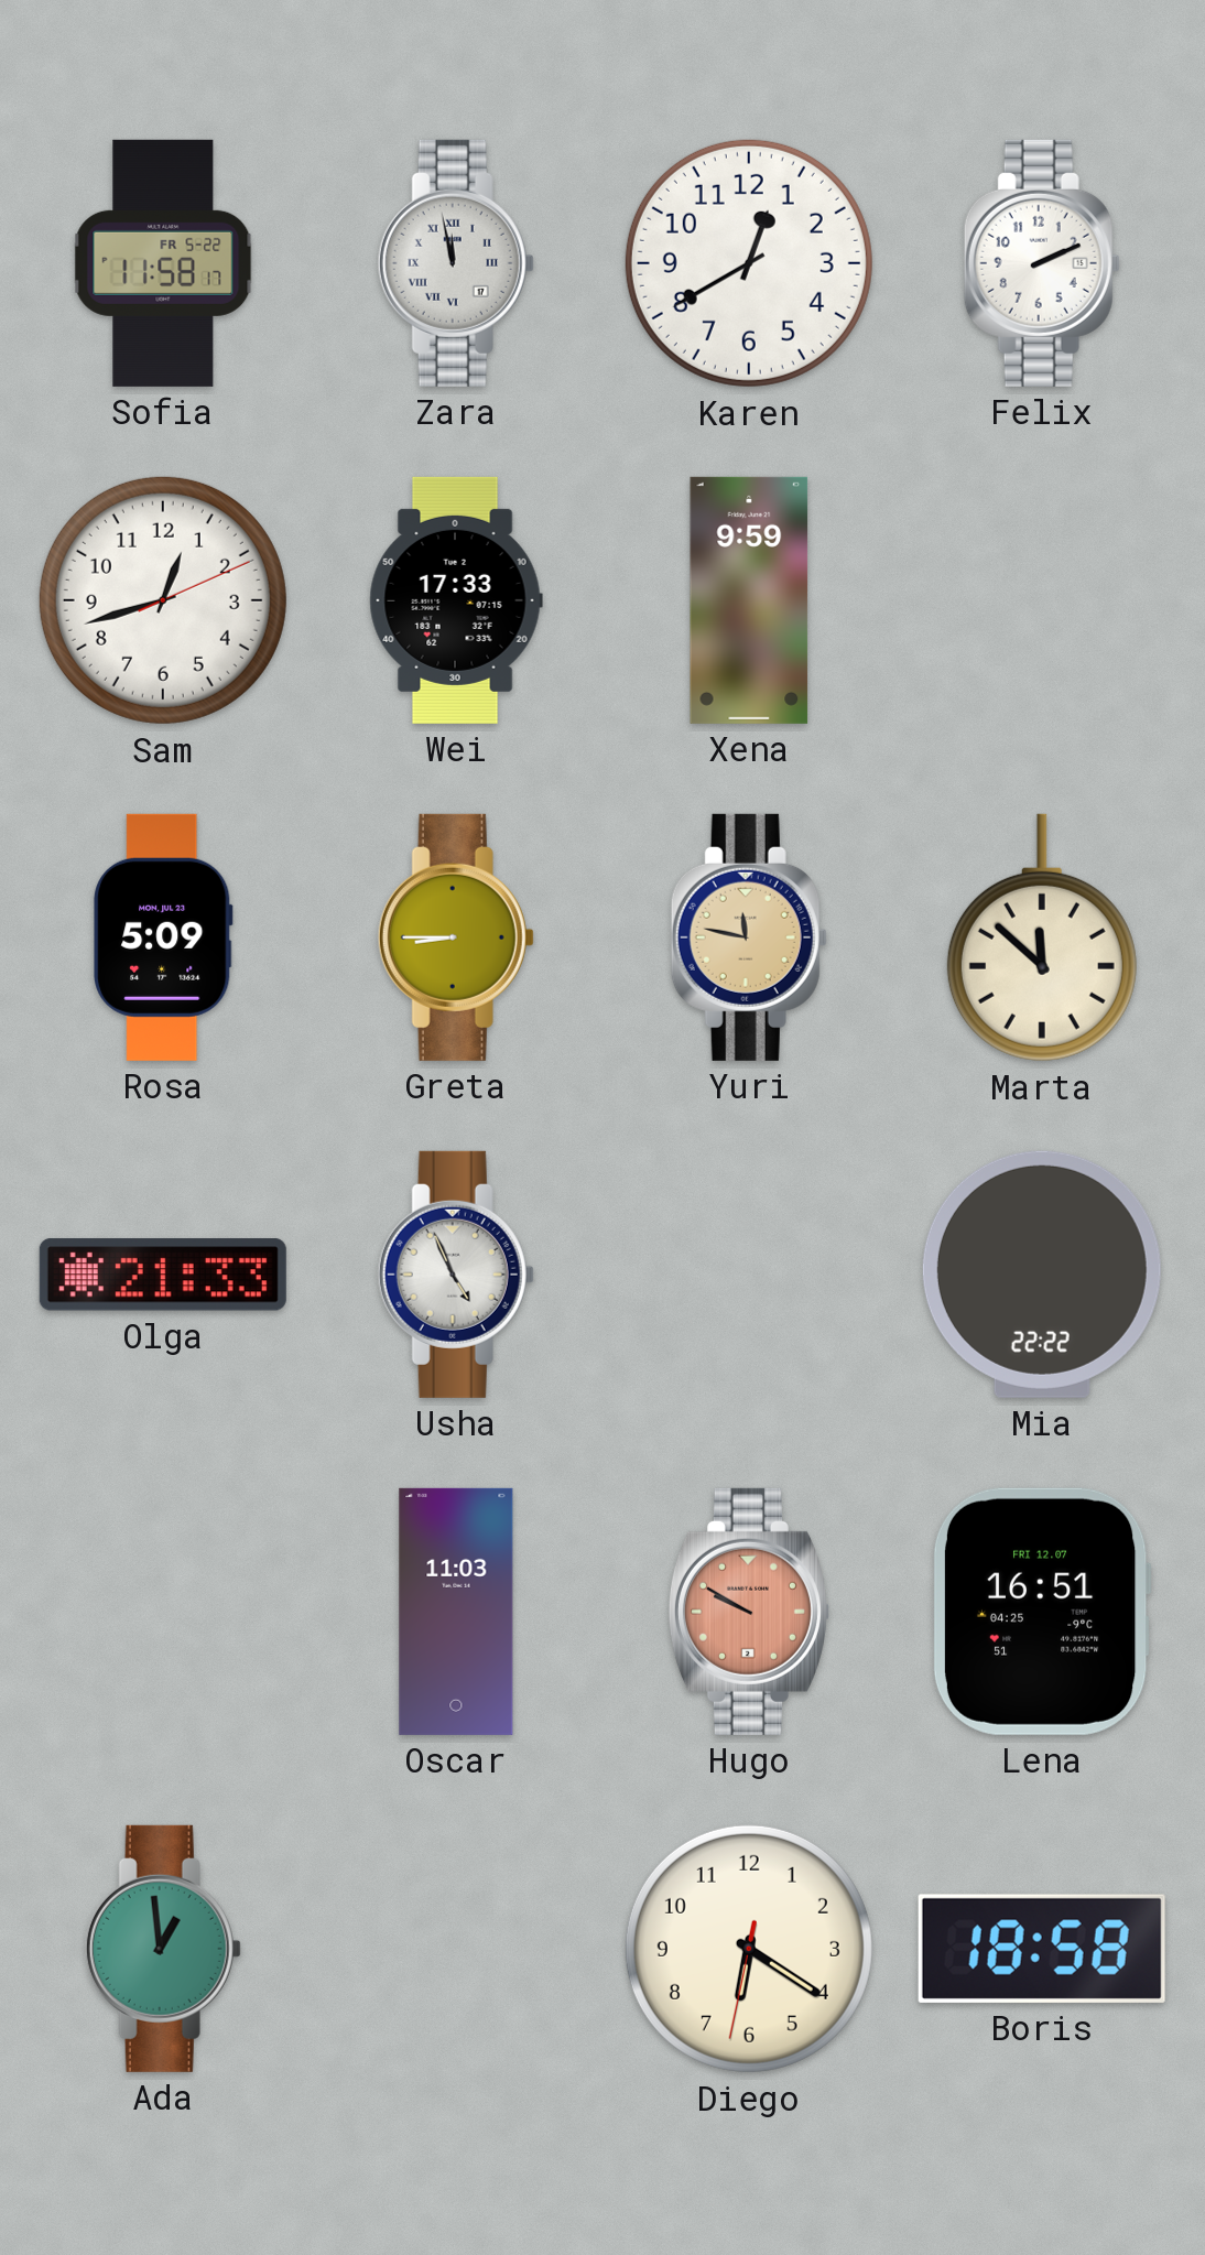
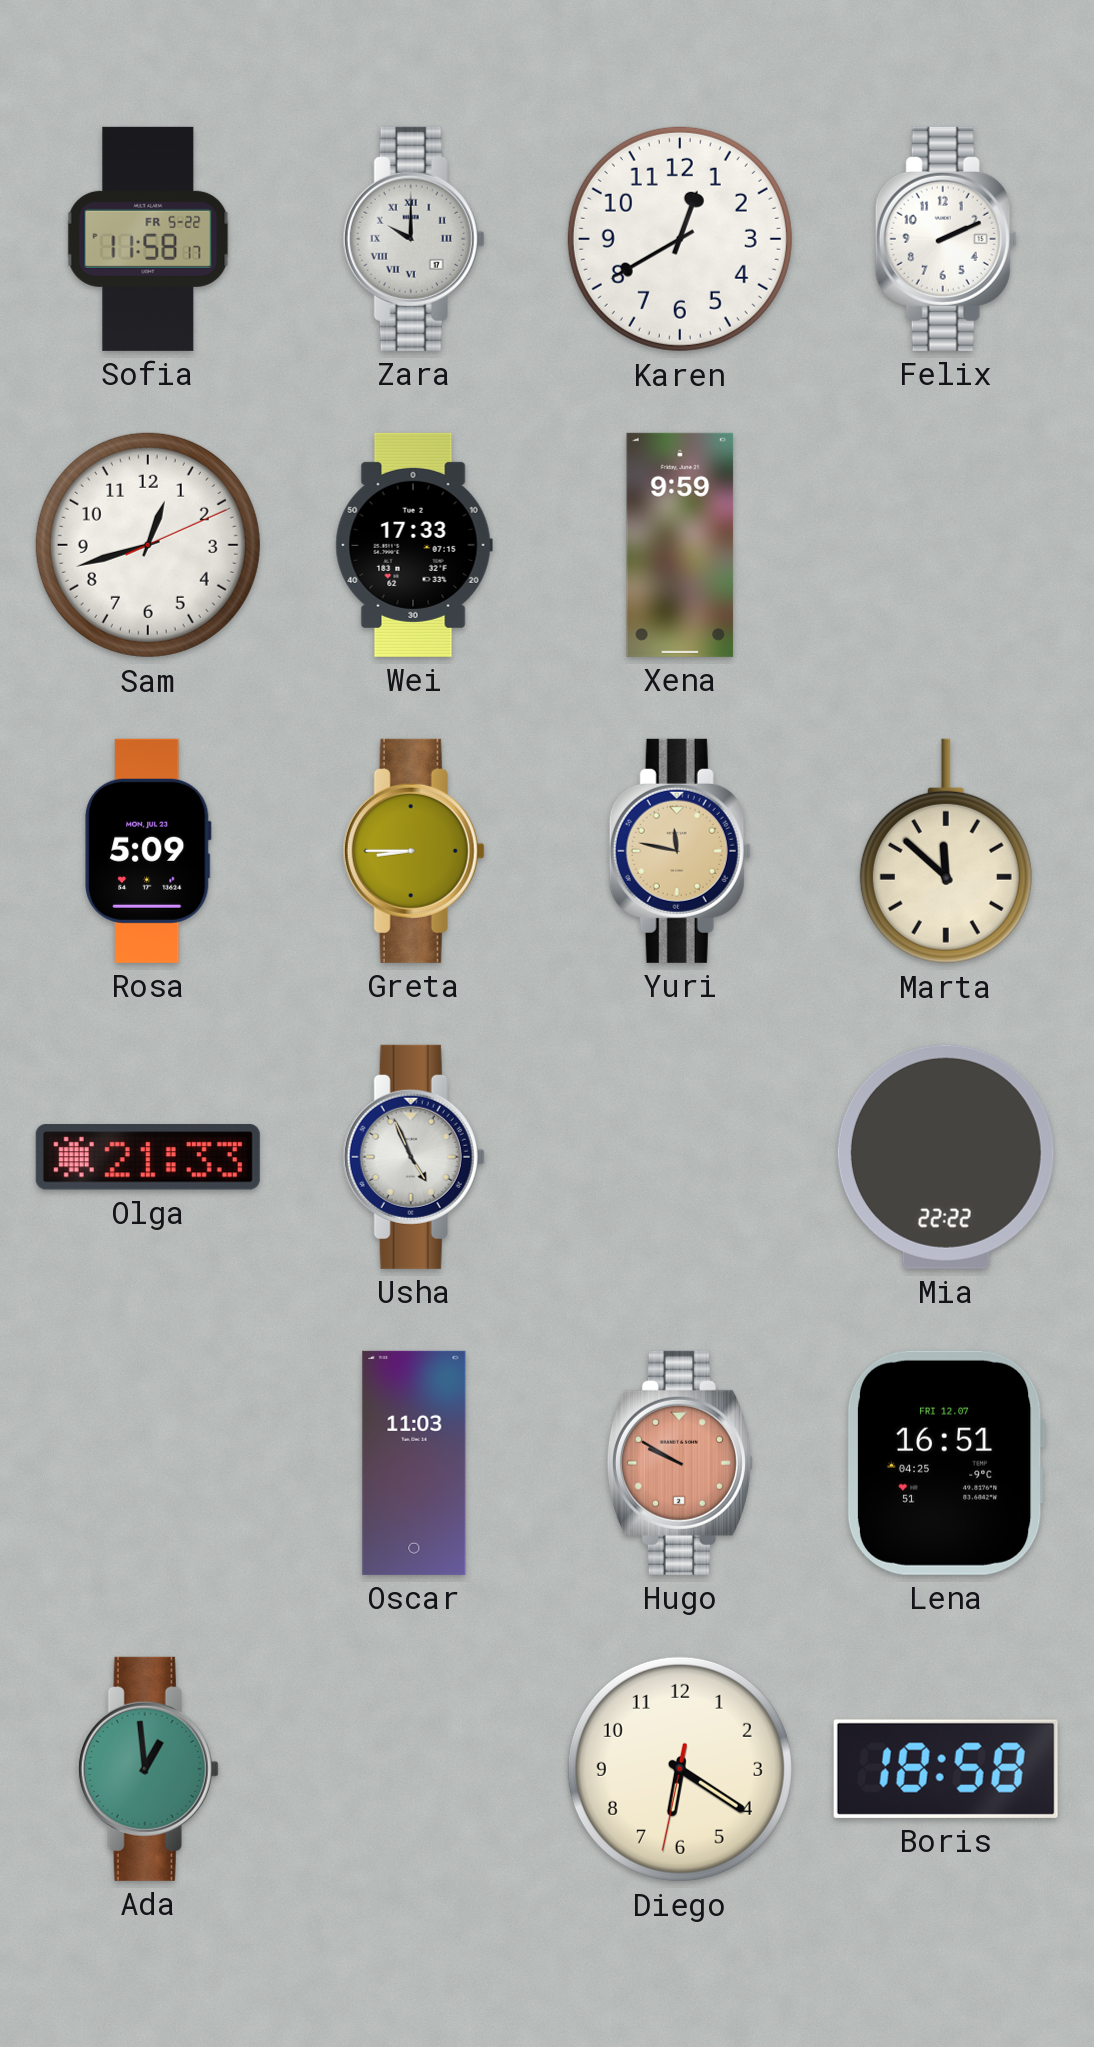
Zara: 11:58 -> 10:00 (414, 239)
